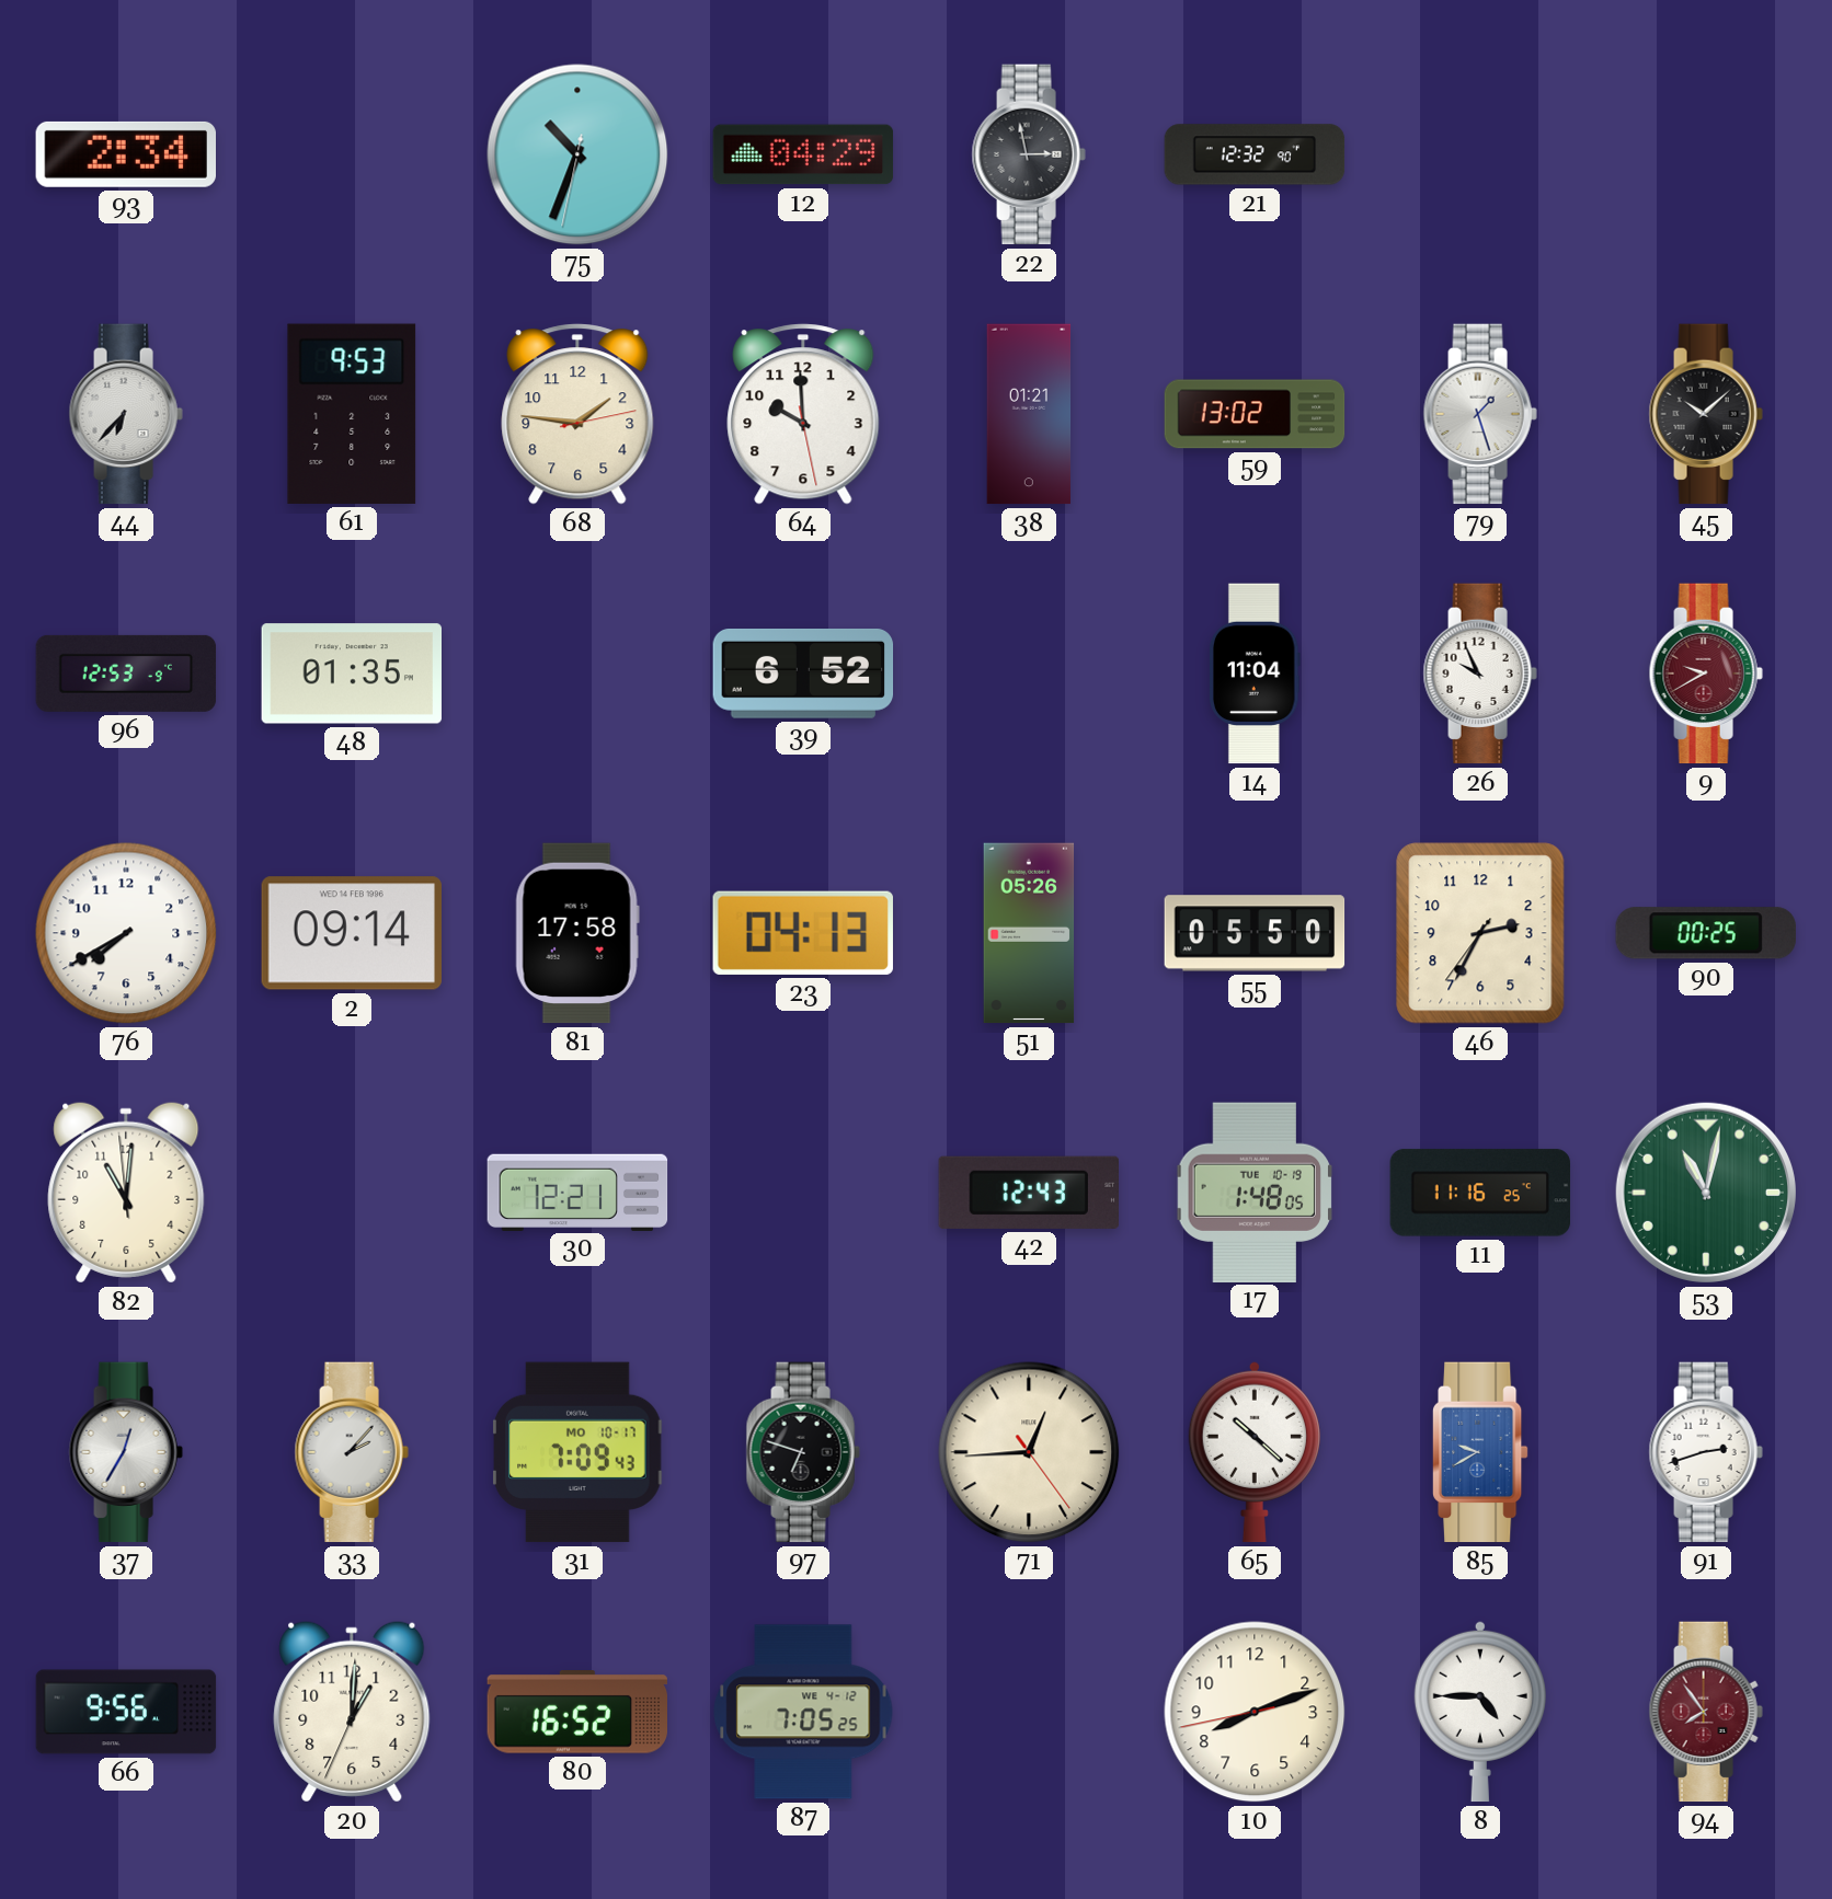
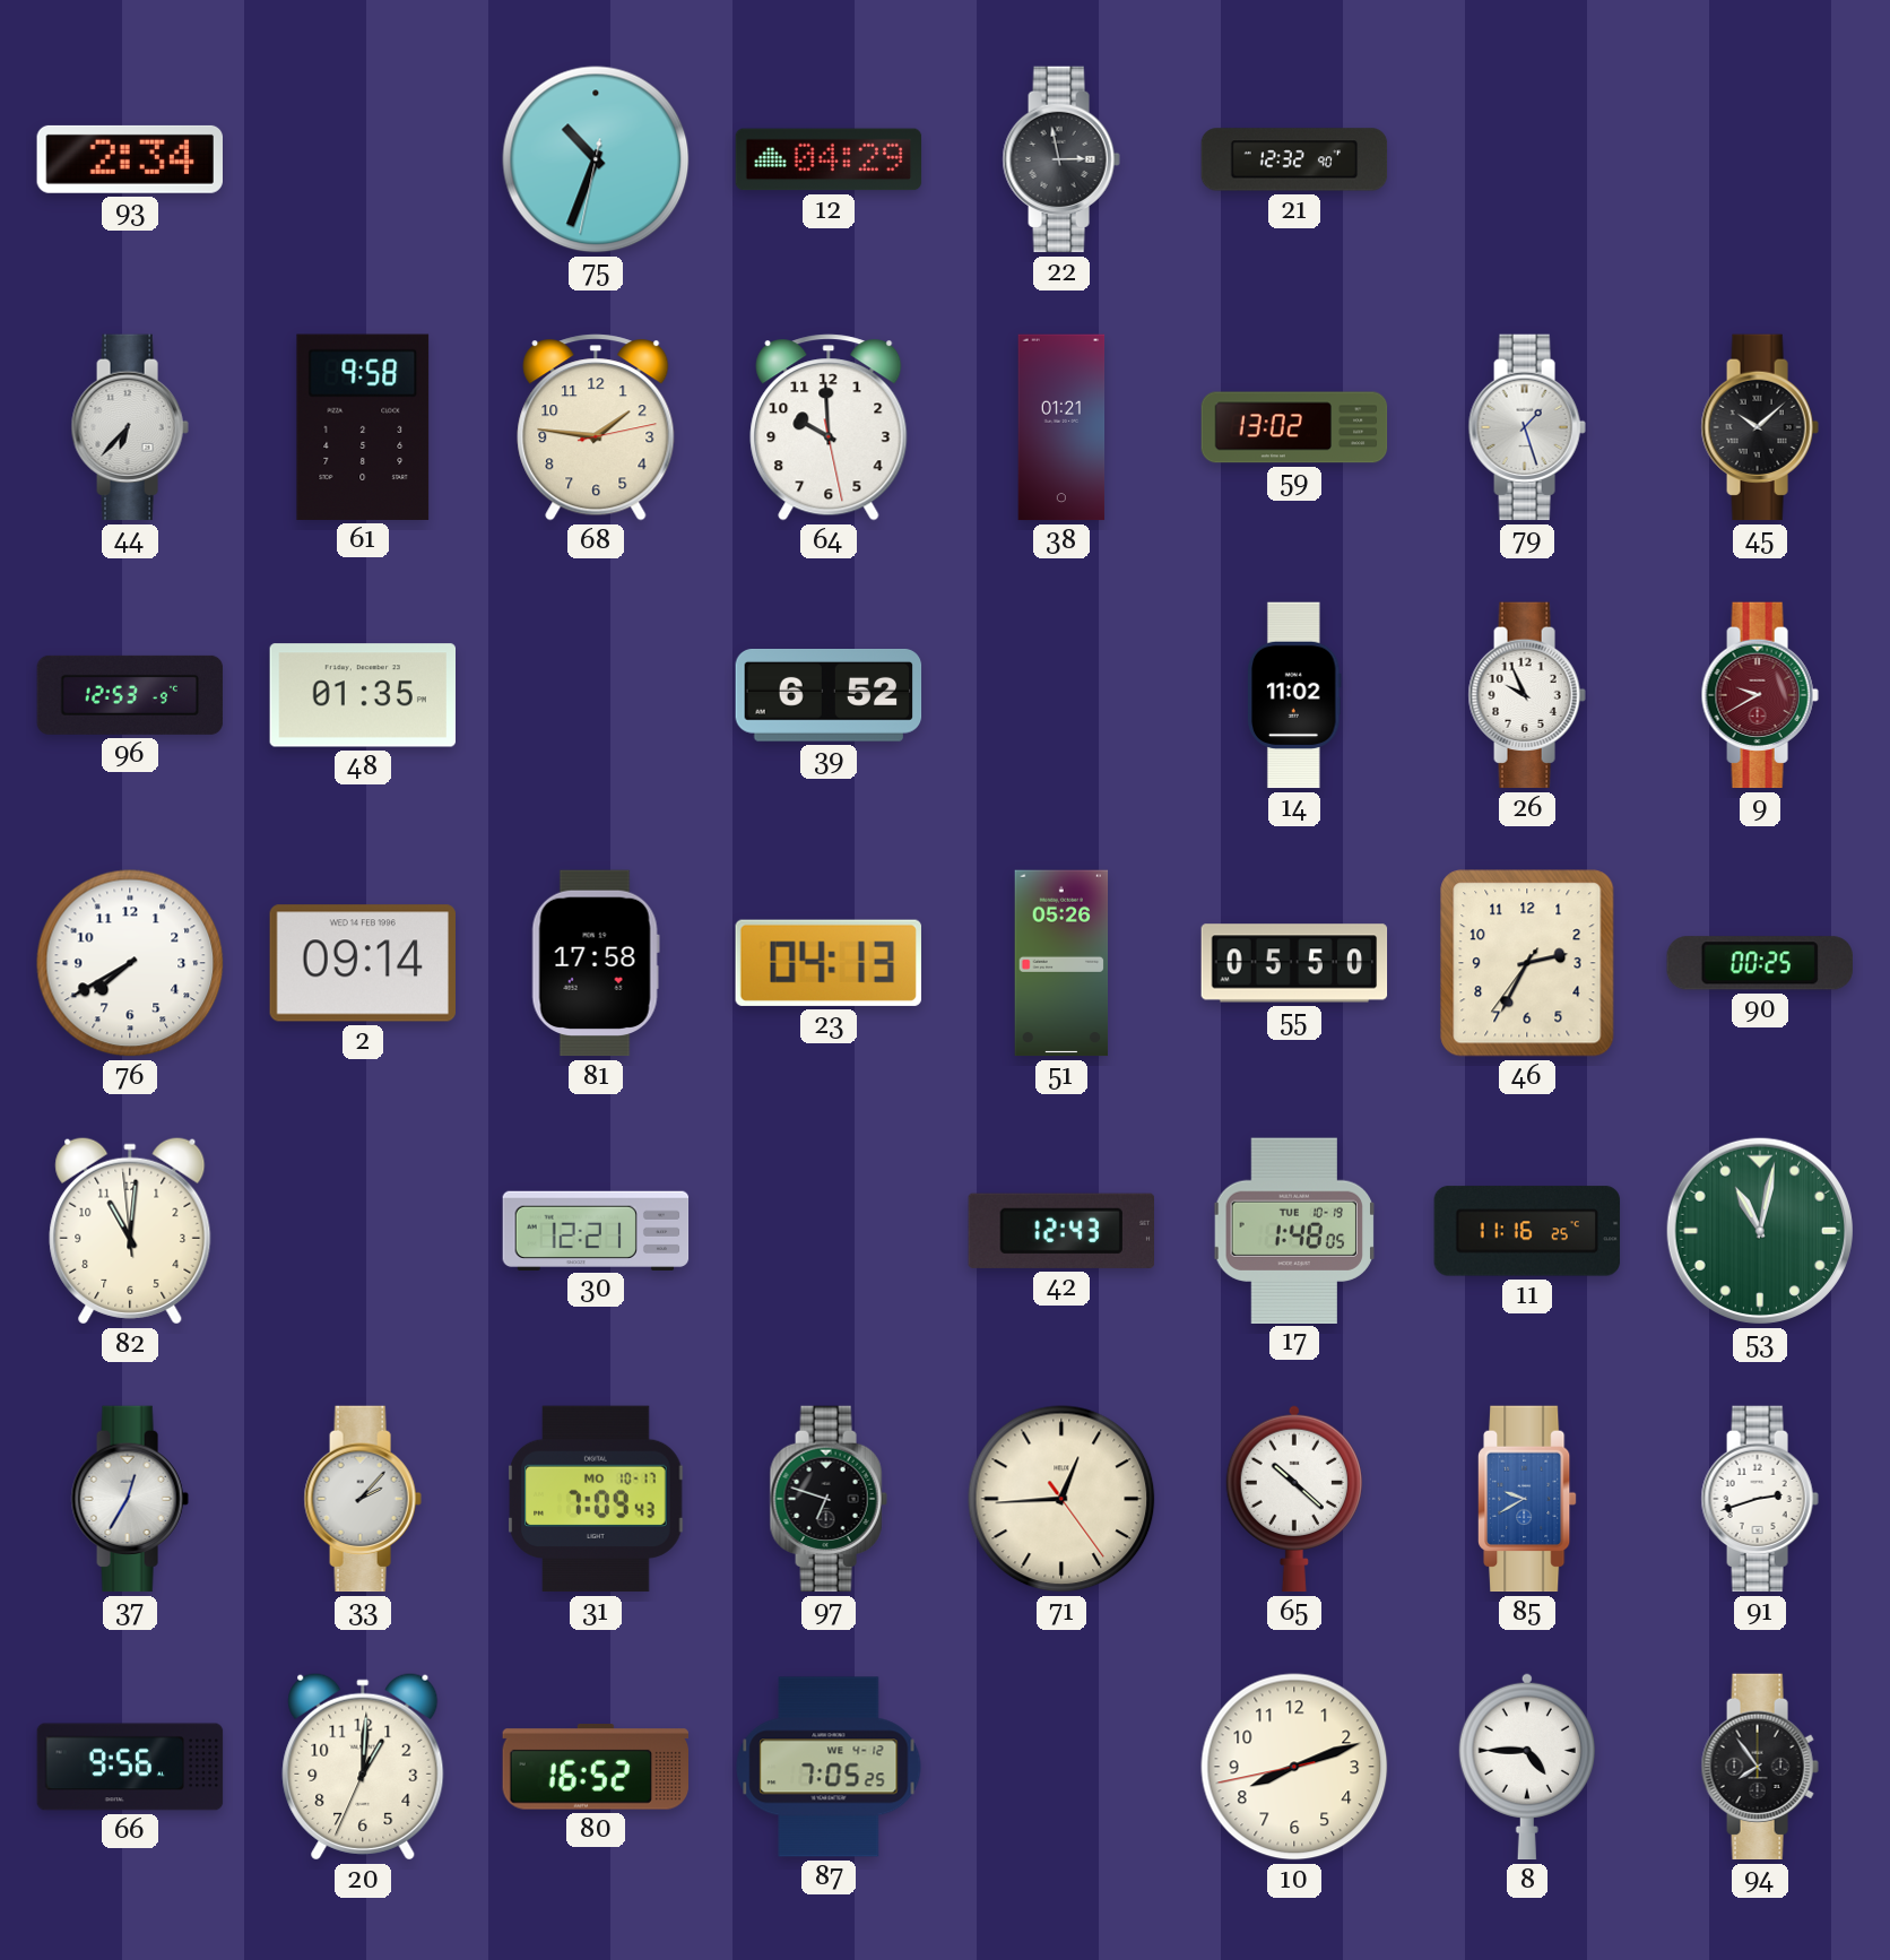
61: 9:53 -> 9:58 (363, 427)
14: 11:04 -> 11:02 (1295, 695)
94 dial: burgundy -> black (1760, 1767)
